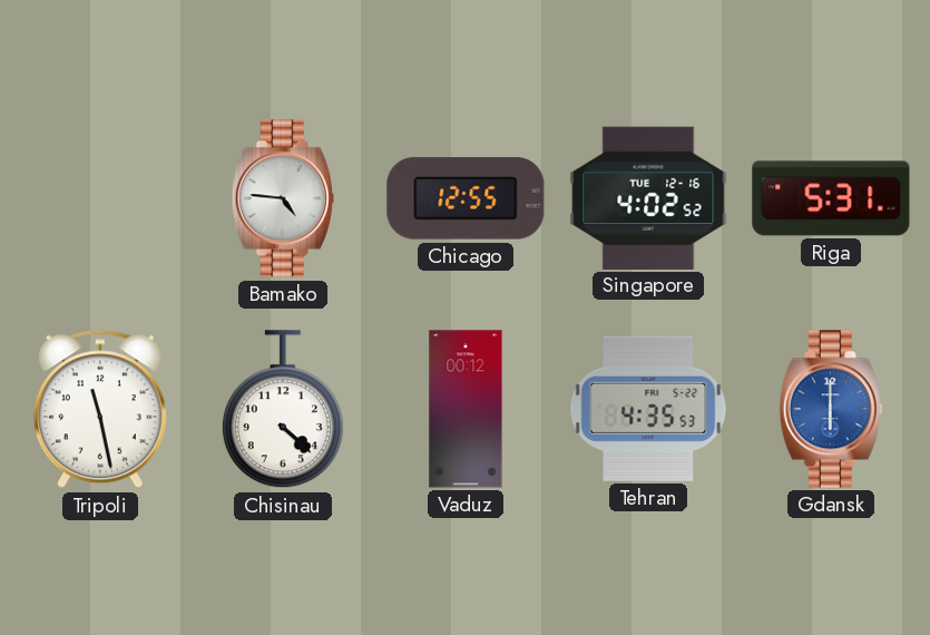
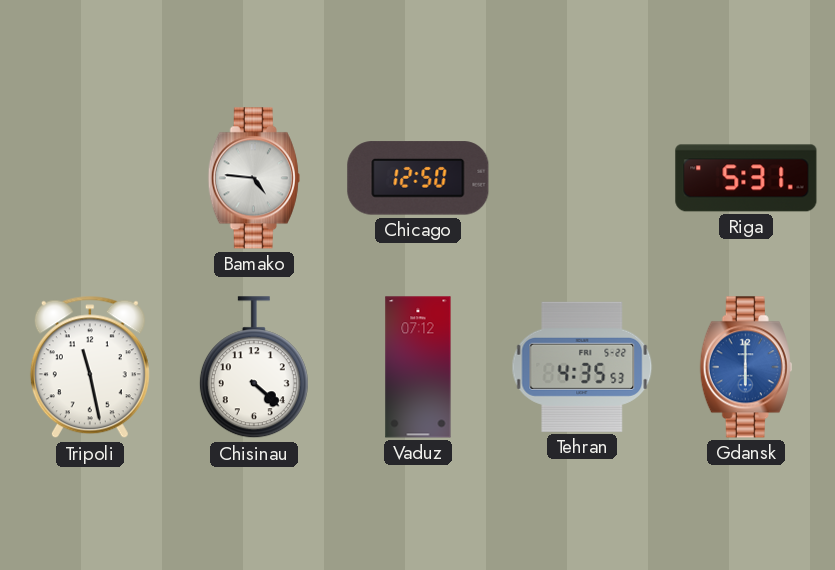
Chicago: 12:55 -> 12:50 (418, 178)
Singapore: 4:02 -> none (648, 197)
Vaduz: 00:12 -> 07:12 (418, 367)
